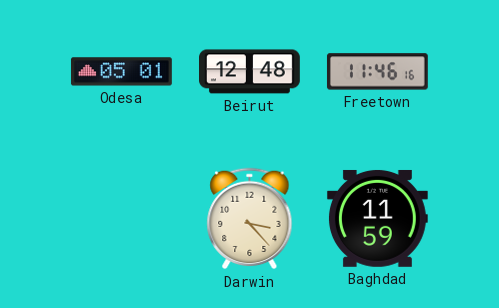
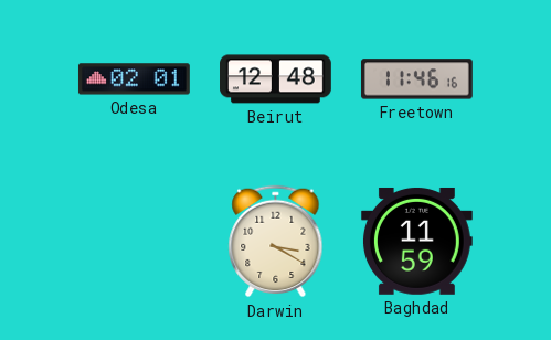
Odesa: 05:01 -> 02:01 (134, 79)
Darwin: 3:23 -> 3:20 (276, 242)
